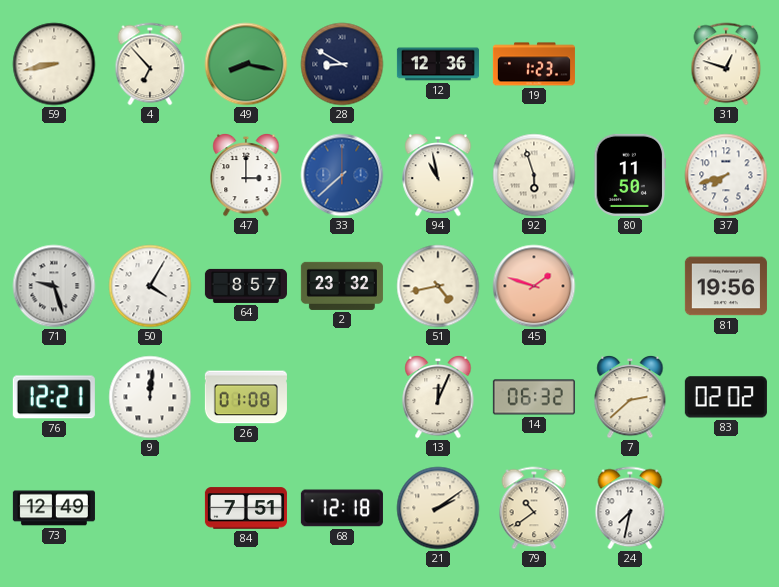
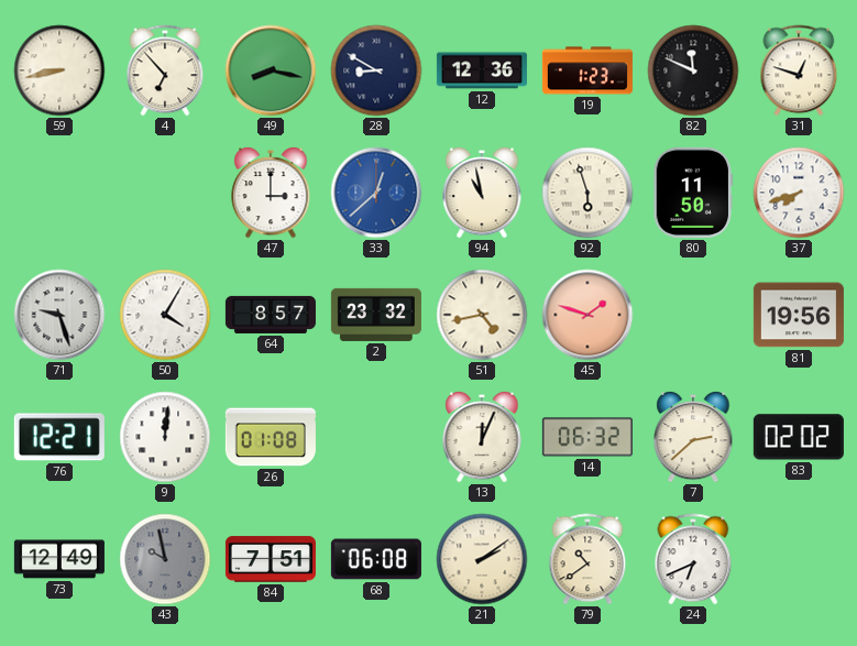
82: none -> 11:49 (693, 70)
33: 7:38 -> 12:38 (376, 193)
43: none -> 9:58 (165, 559)
68: 12:18 -> 06:08 (376, 559)
24: 7:32 -> 6:41 (693, 559)
